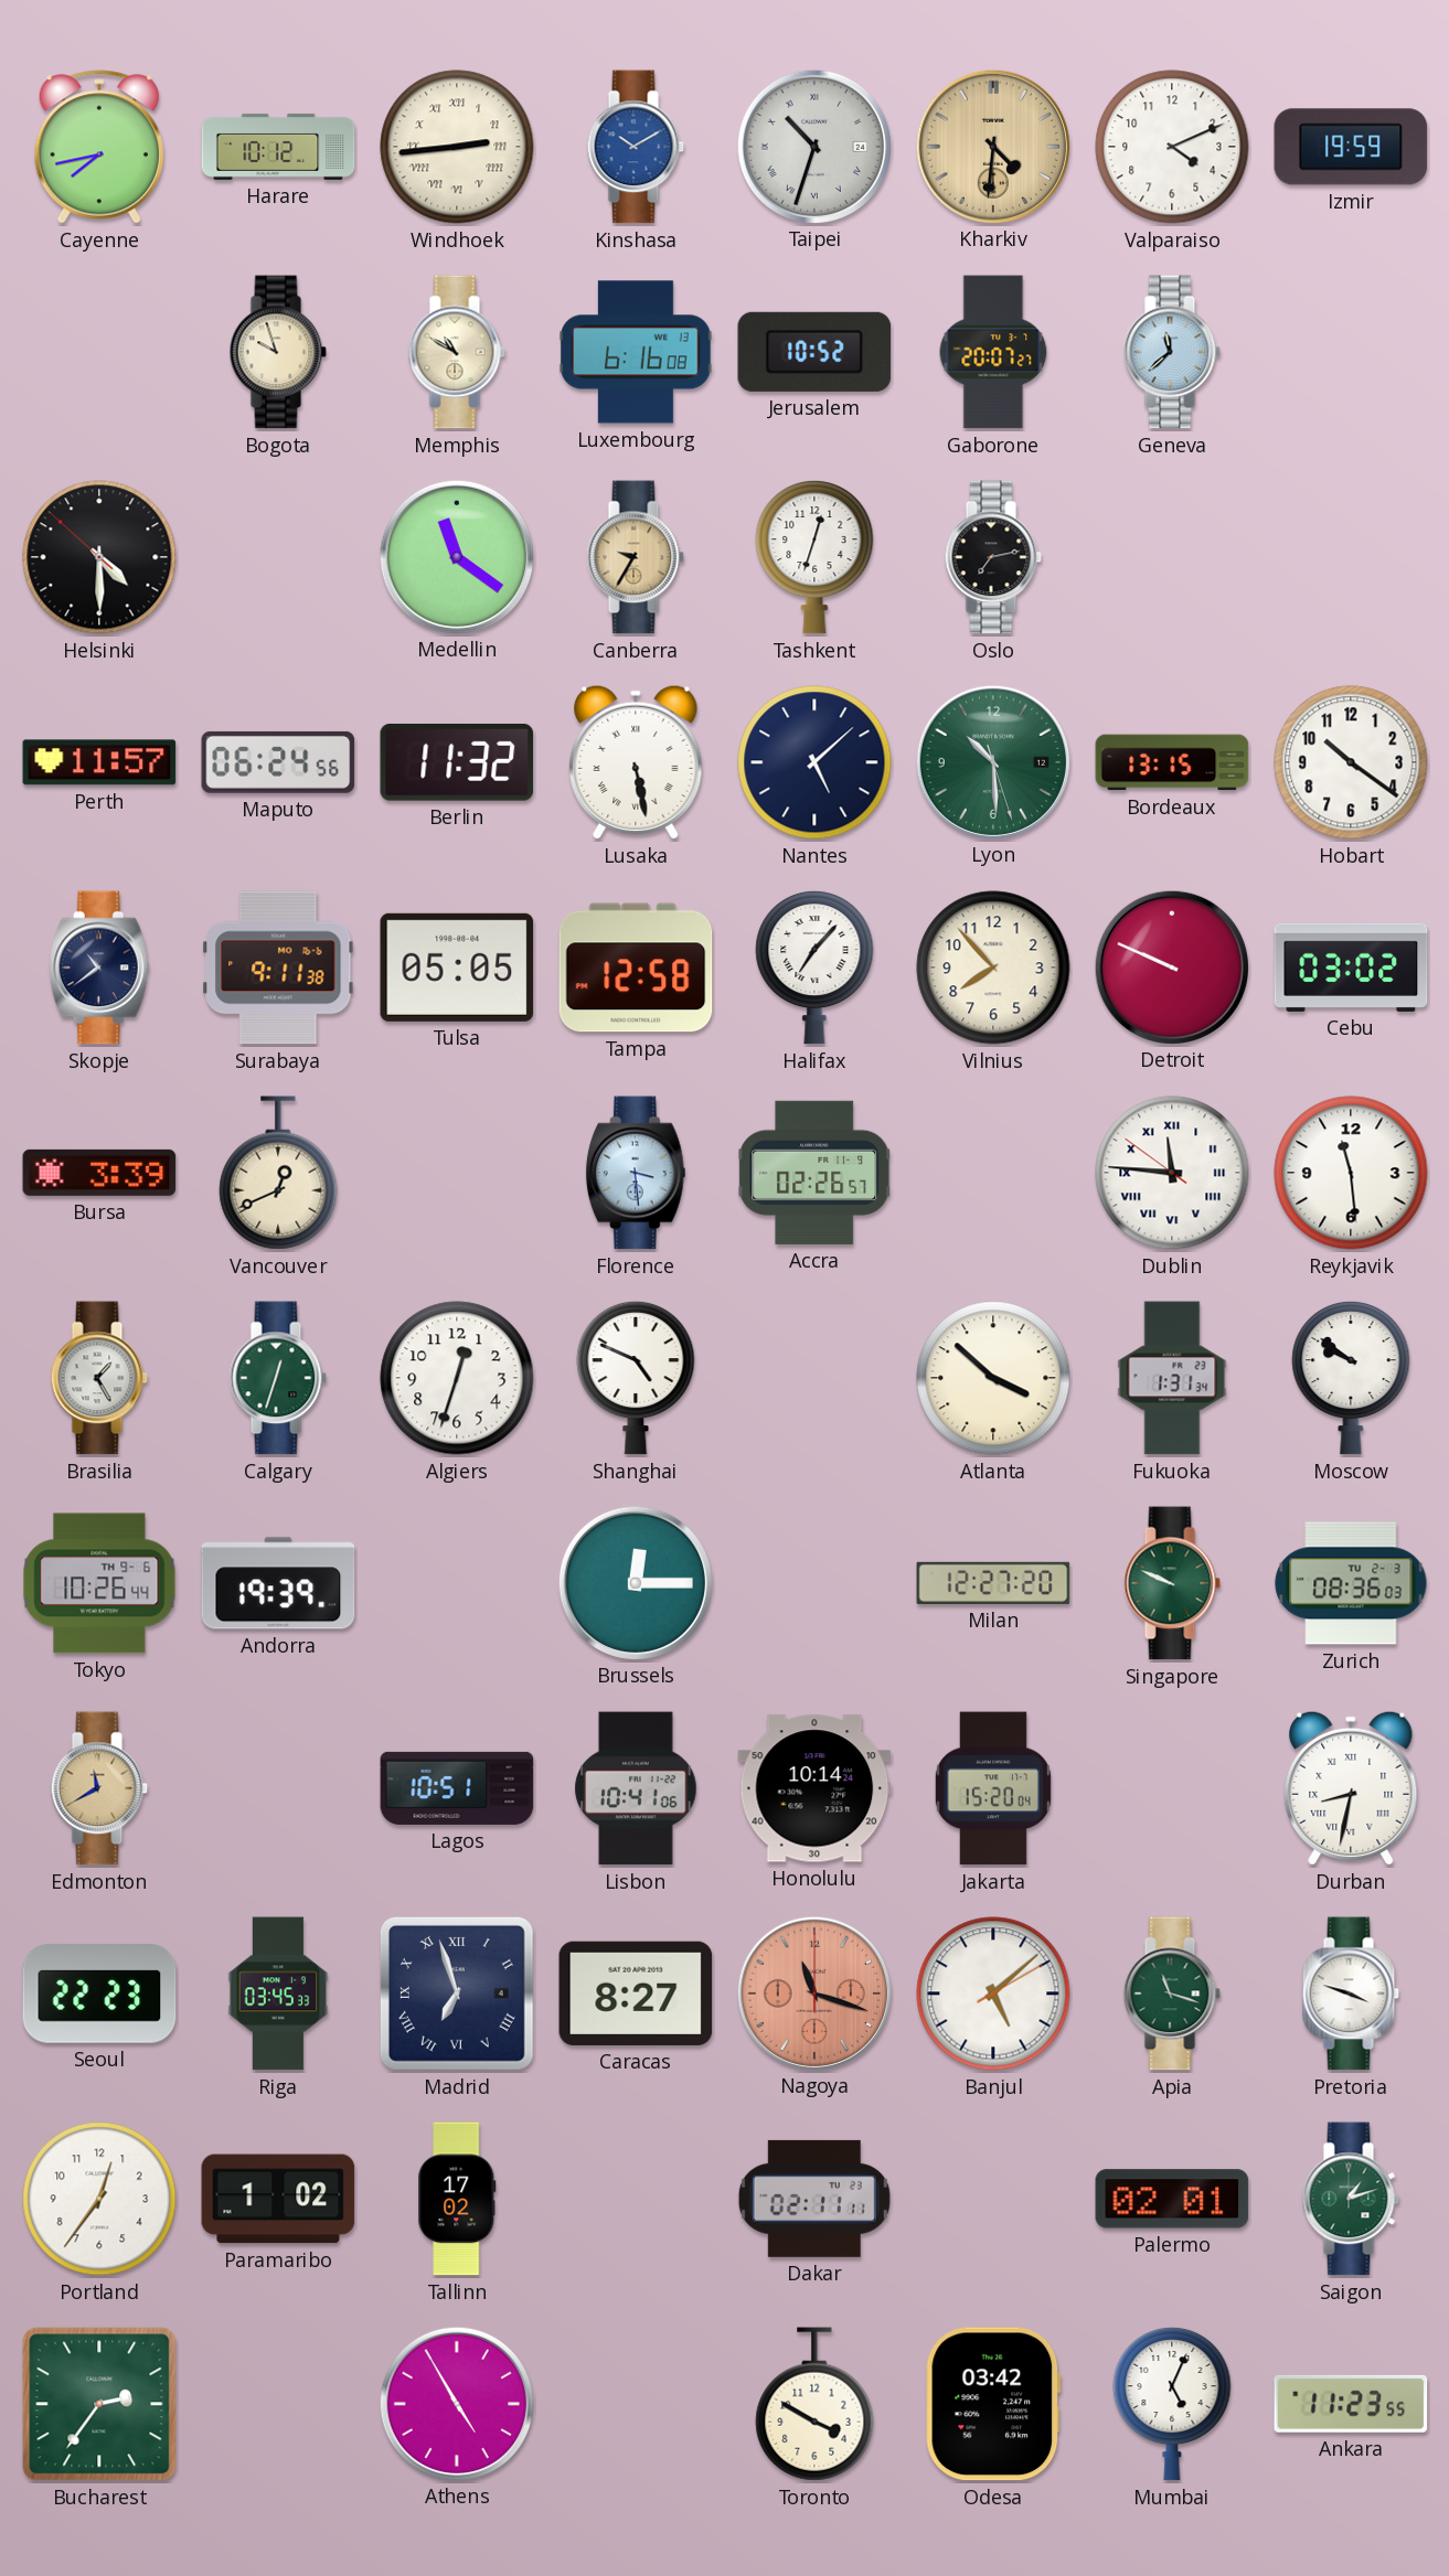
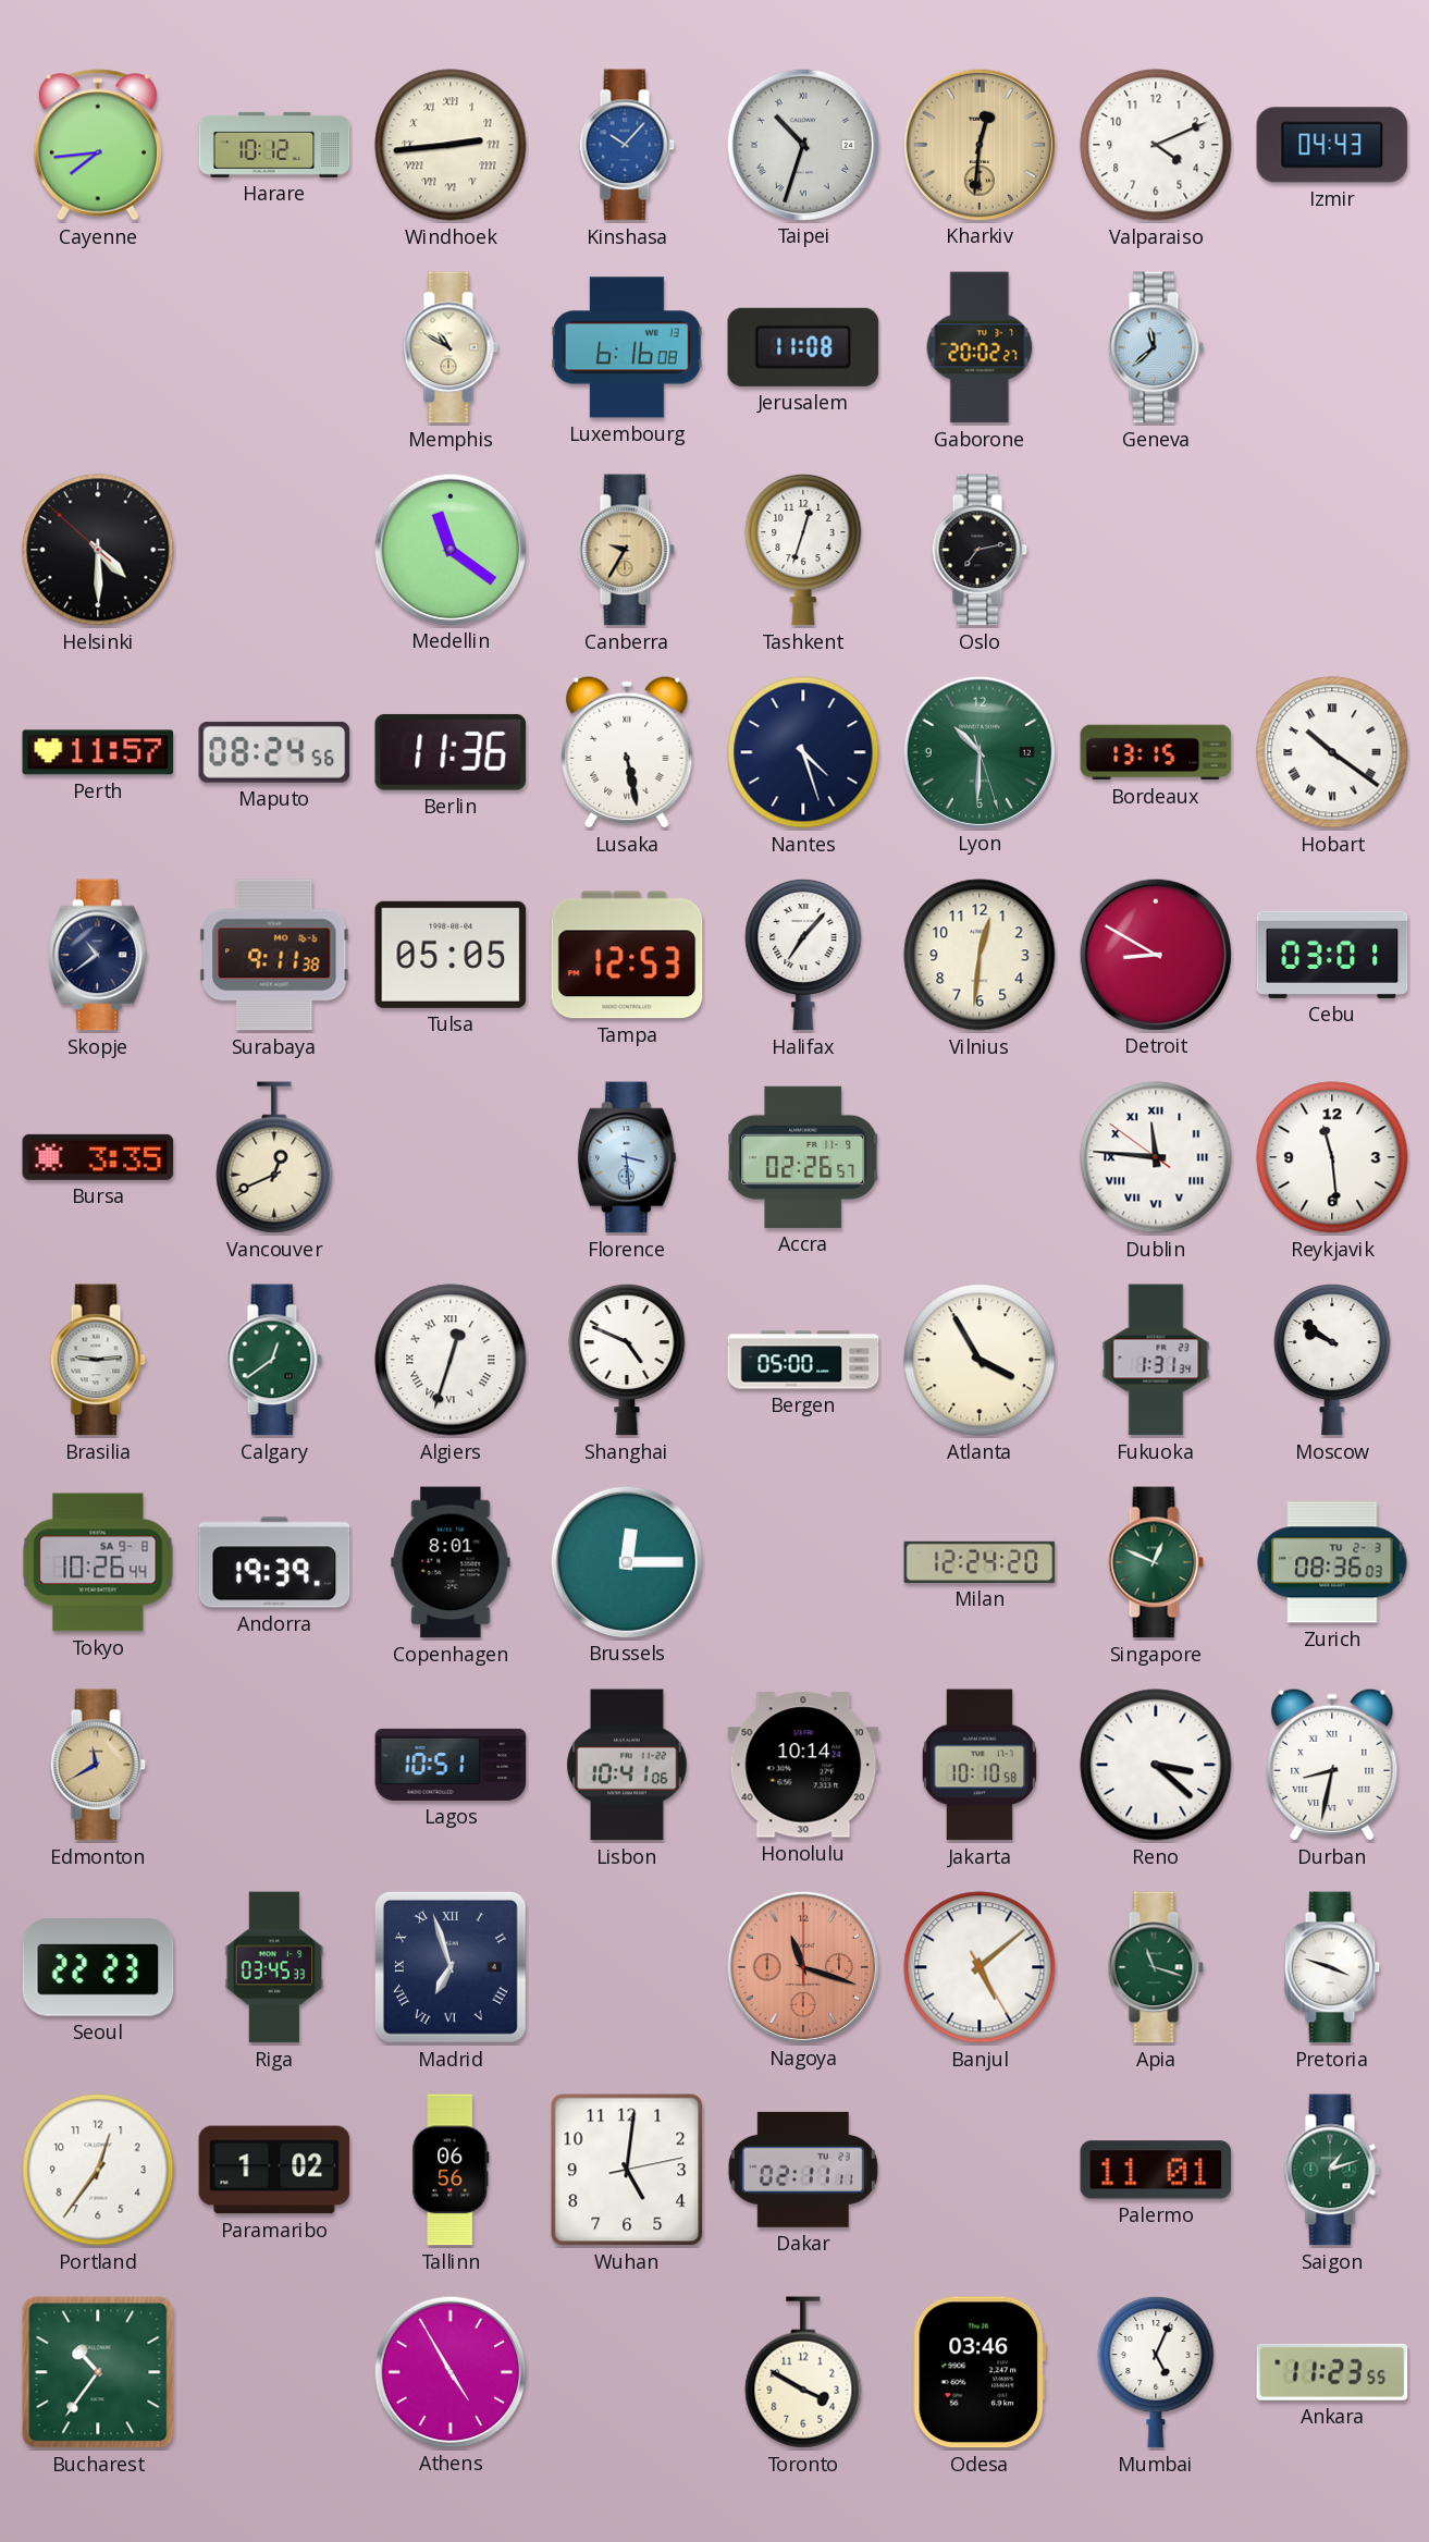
Cayenne: 7:43 -> 7:44 (97, 145)
Kinshasa: 10:10 -> 10:07 (627, 145)
Kharkiv: 4:31 -> 12:31 (978, 144)
Izmir: 19:59 -> 04:43 (1332, 145)
Bogota: 9:57 -> none (278, 352)
Jerusalem: 10:52 -> 11:08 (803, 347)
Gaborone: 20:07 -> 20:02 (980, 347)
Maputo: 06:24 -> 08:24 (274, 752)
Berlin: 11:32 -> 11:36 (451, 752)
Nantes: 5:08 -> 4:27 (803, 752)
Lyon: 10:29 -> 10:30 (978, 751)
Hobart numerals: Arabic -> Roman (1332, 752)
Tampa: 12:58 -> 12:53 (627, 955)
Vilnius: 7:53 -> 12:31 (980, 955)
Detroit: 9:49 -> 8:50 (1155, 954)
Cebu: 03:02 -> 03:01 (1332, 955)
Bursa: 3:39 -> 3:35 (98, 1157)
Brasilia: 1:25 -> 9:14 (98, 1360)
Calgary: 12:33 -> 12:39 (274, 1360)
Algiers numerals: Arabic -> Roman (451, 1360)
Bergen: none -> 05:00 (803, 1360)
Atlanta: 3:52 -> 3:55 (980, 1360)
Tokyo date: TH 9-6 -> SA 9-8 (98, 1562)
Copenhagen: none -> 8:01 (451, 1562)
Milan: 12:27 -> 12:24 (980, 1562)
Singapore: 9:49 -> 12:49 (1156, 1562)
Jakarta: 15:20 -> 10:10 (980, 1765)
Reno: none -> 3:22 (1156, 1765)
Caracas: 8:27 -> none (636, 1994)
Banjul: 5:08:10 -> 5:08:25 (980, 1967)
Tallinn: 17:02 -> 06:56 (451, 2170)
Wuhan: none -> 5:01 (627, 2170)
Palermo: 02:01 -> 11:01 (1156, 2170)
Bucharest: 2:36 -> 10:36 (98, 2372)
Odesa: 03:42 -> 03:46 (980, 2372)
